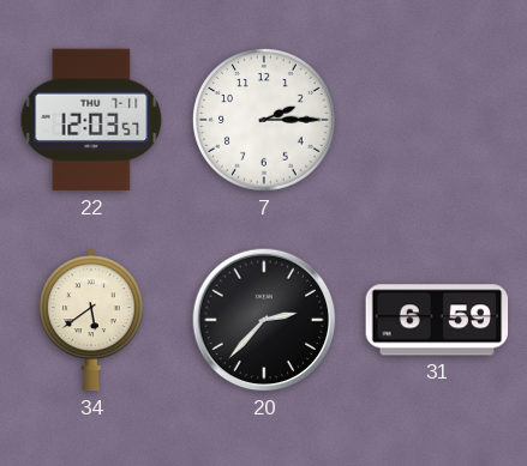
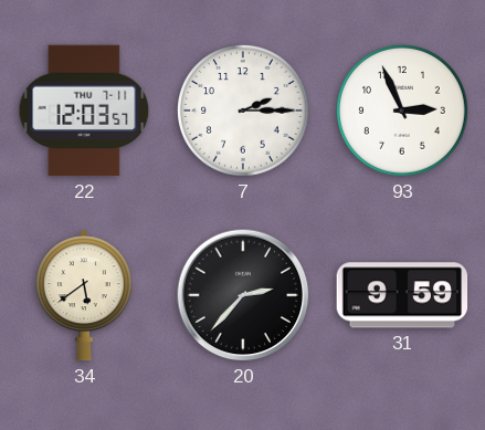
93: none -> 2:56 (403, 112)
31: 6:59 -> 9:59 (402, 295)
